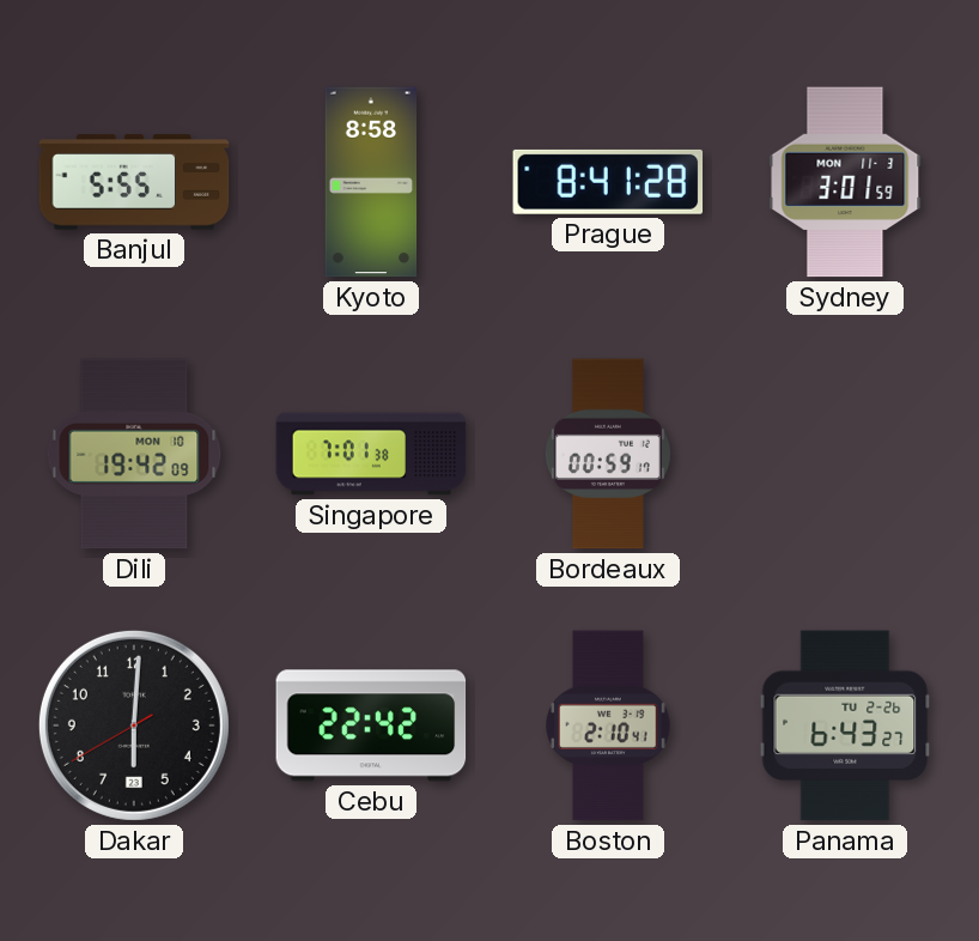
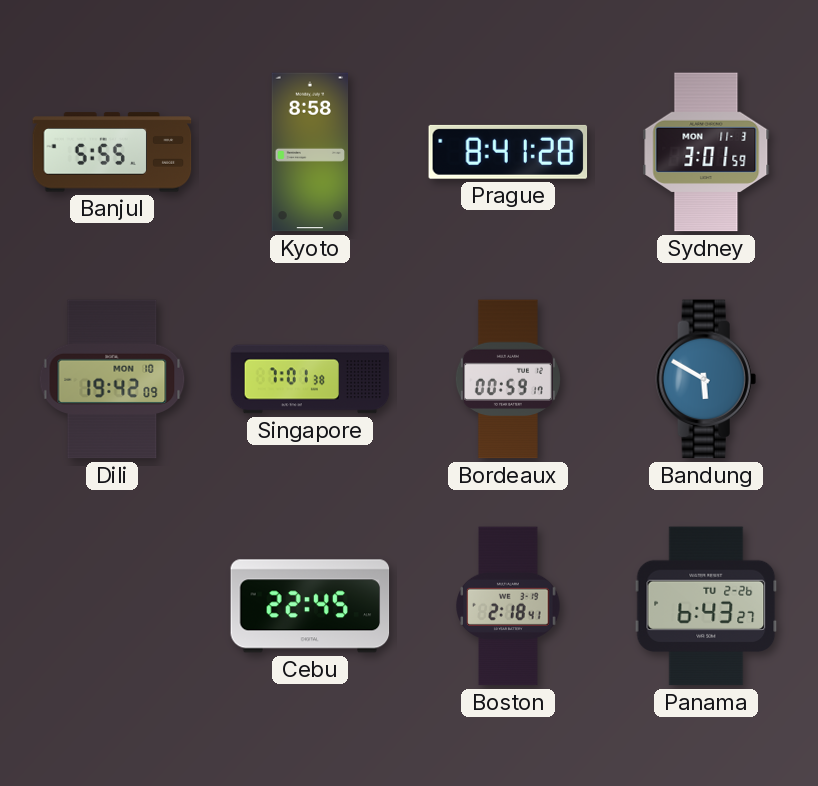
Bandung: none -> 5:50 (706, 379)
Dakar: 6:00 -> none (134, 726)
Cebu: 22:42 -> 22:45 (310, 606)
Boston: 2:10 -> 2:18 (508, 606)
